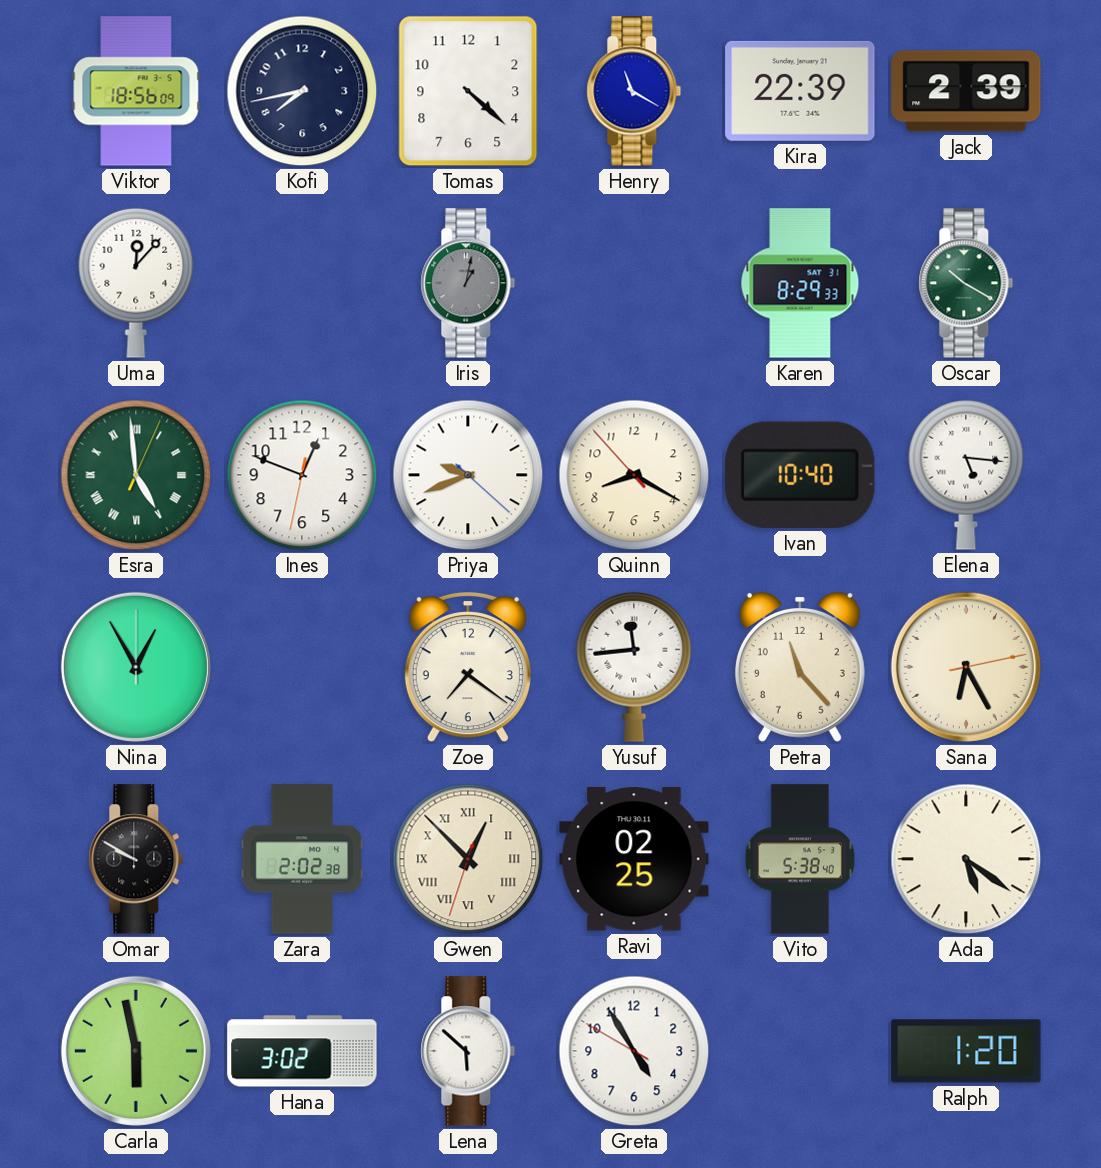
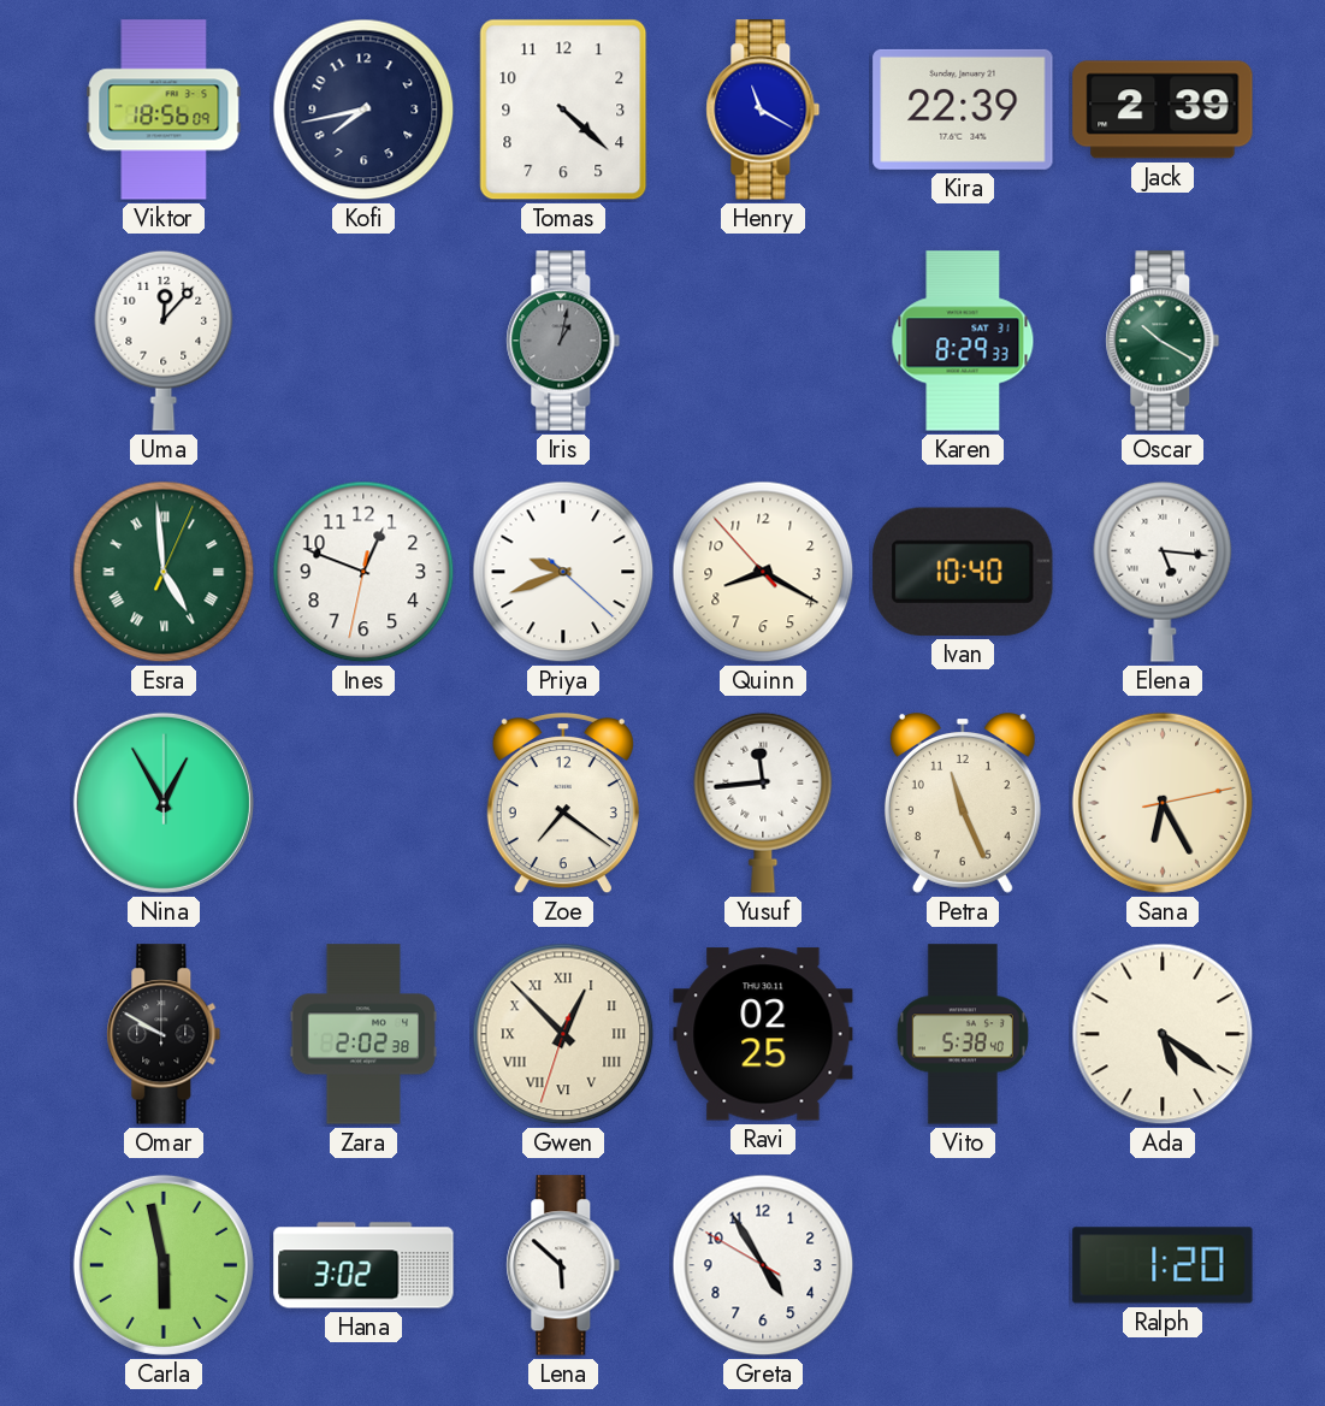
Petra: 11:23 -> 11:26 (963, 803)
